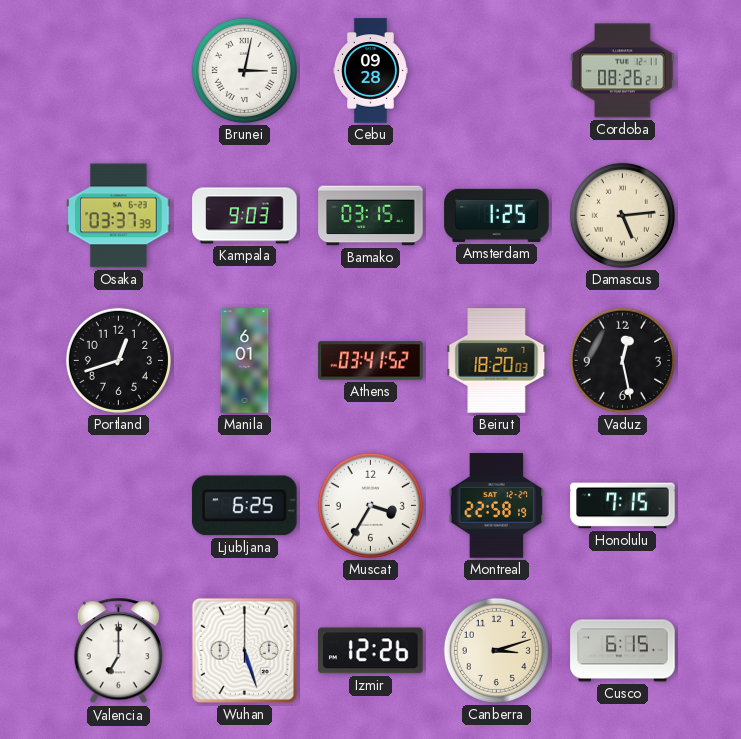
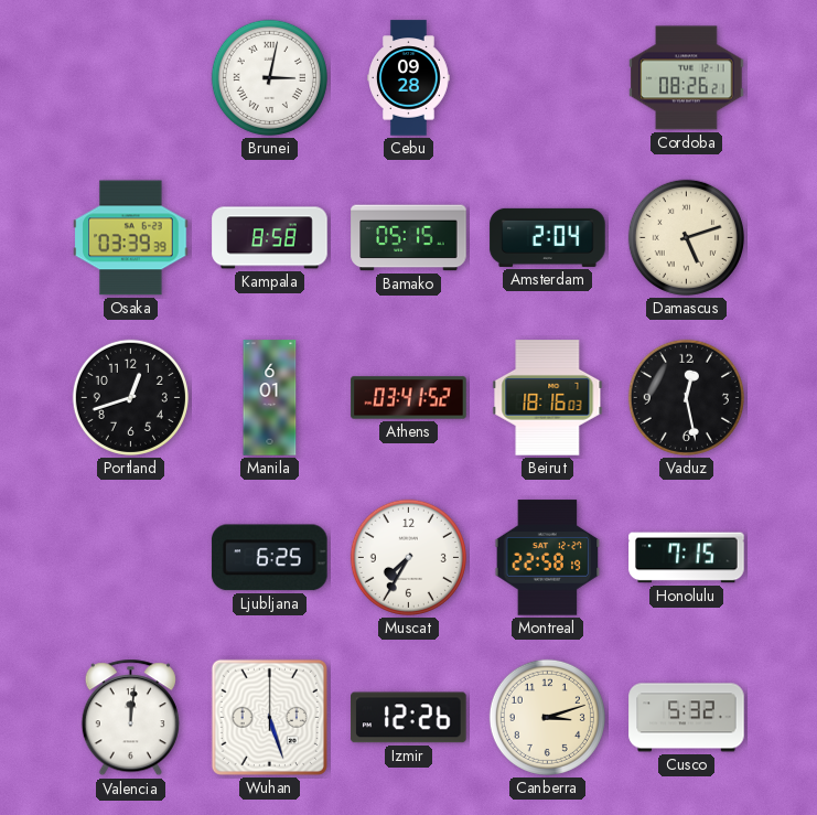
Osaka: 03:37 -> 03:39 (131, 238)
Kampala: 9:03 -> 8:58 (270, 238)
Bamako: 03:15 -> 05:15 (409, 238)
Amsterdam: 1:25 -> 2:04 (548, 237)
Damascus: 5:14 -> 5:12 (686, 237)
Beirut: 18:20 -> 18:16 (548, 398)
Muscat: 3:35 -> 7:35 (408, 557)
Valencia: 7:00 -> 12:01 (130, 718)
Cusco: 6:15 -> 5:32 (687, 718)
